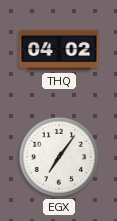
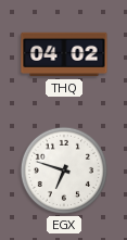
EGX: 7:06 -> 6:48 (64, 170)
